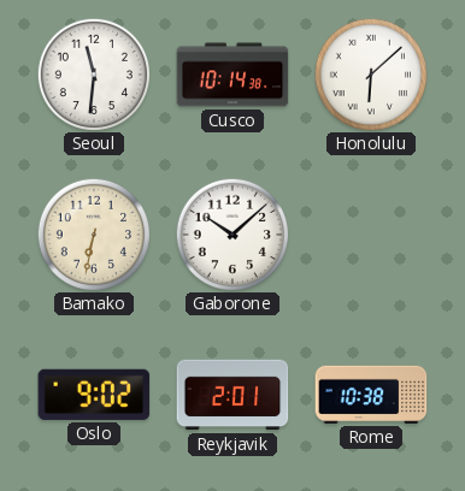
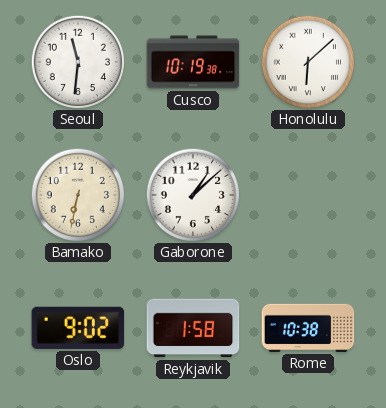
Cusco: 10:14 -> 10:19 (193, 62)
Gaborone: 10:08 -> 1:08 (192, 194)
Reykjavik: 2:01 -> 1:58 (193, 328)
